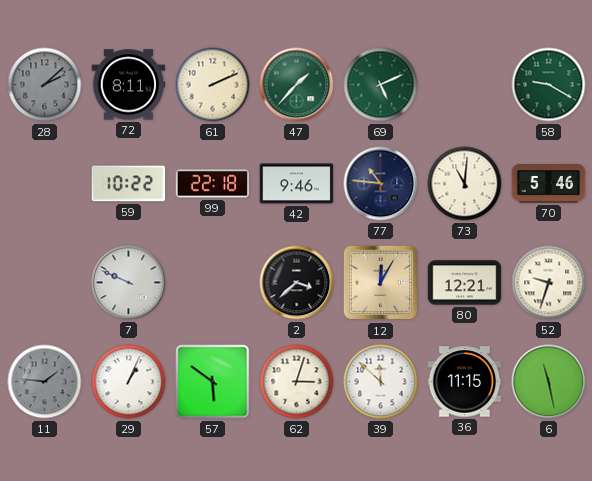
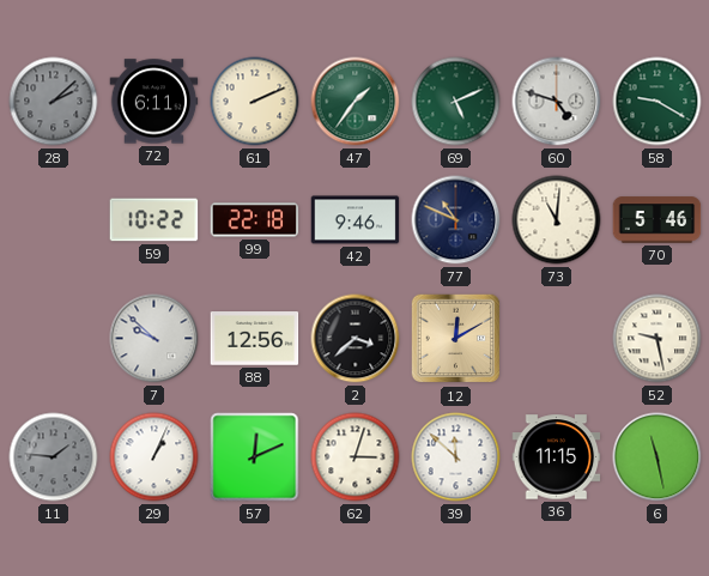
72: 8:11 -> 6:11 (154, 102)
47: 1:37 -> 1:36 (356, 102)
60: none -> 4:48 (557, 102)
77: 10:46 -> 10:49 (456, 220)
7: 9:49 -> 9:52 (154, 339)
88: none -> 12:56 (255, 339)
12: 12:05 -> 12:10 (456, 339)
80: 12:21 -> none (465, 283)
52: 9:33 -> 9:28 (658, 339)
57: 5:51 -> 12:11 (255, 457)
